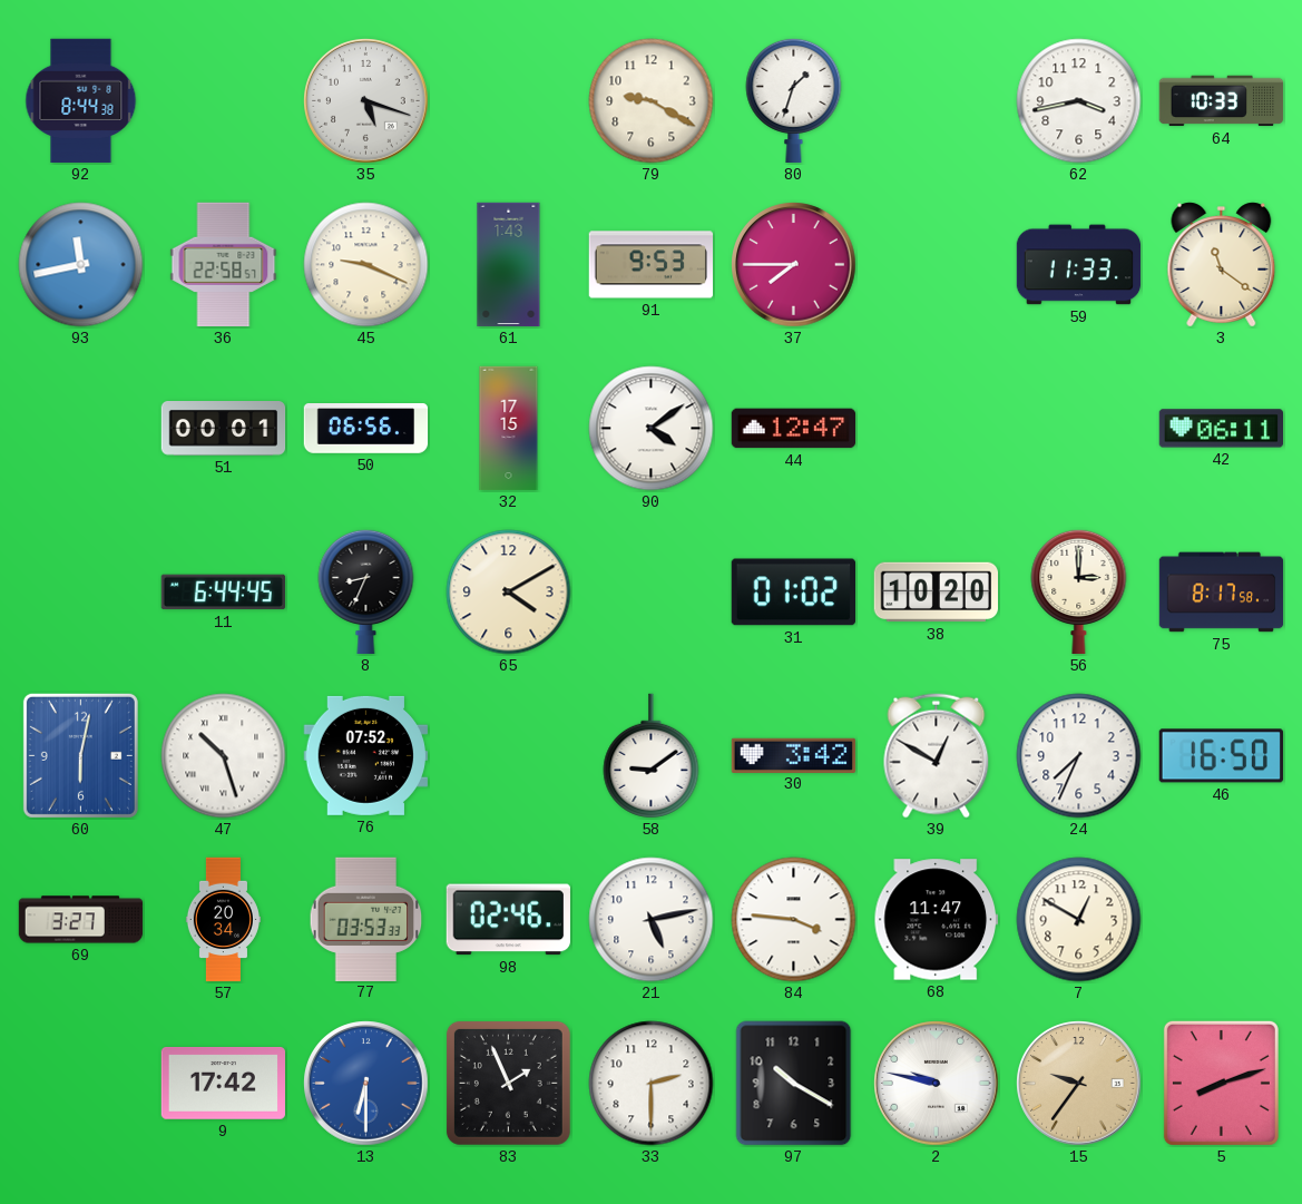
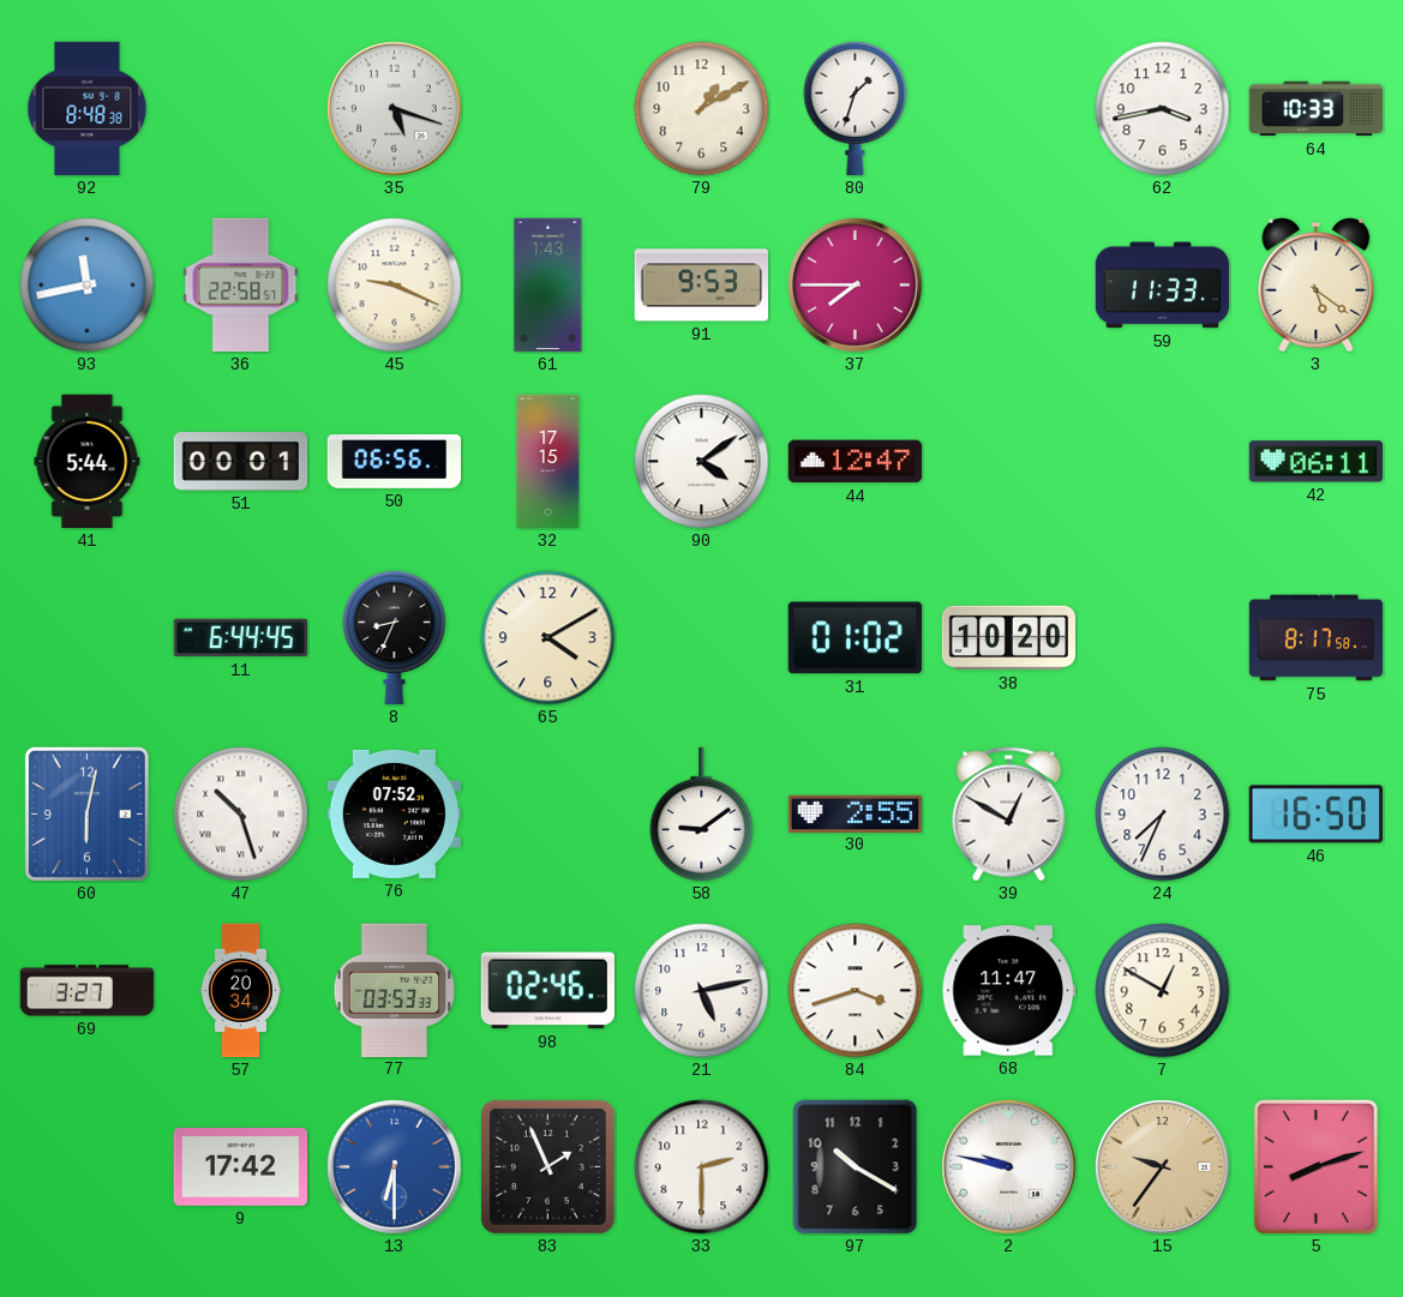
92: 8:44 -> 8:48 (88, 109)
79: 9:20 -> 1:10 (702, 109)
3: 11:21 -> 5:21 (1317, 286)
41: none -> 5:44 (88, 462)
56: 3:00 -> none (1079, 591)
30: 3:42 -> 2:55 (856, 813)
84: 3:46 -> 3:42 (856, 991)
